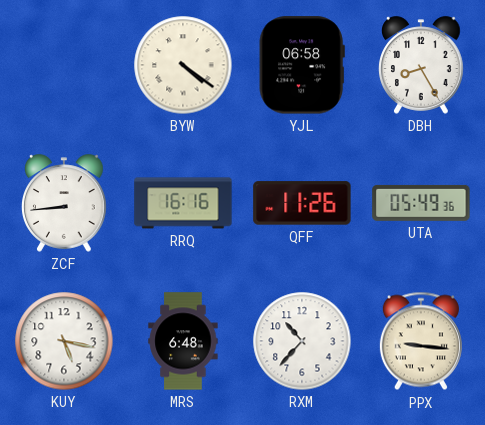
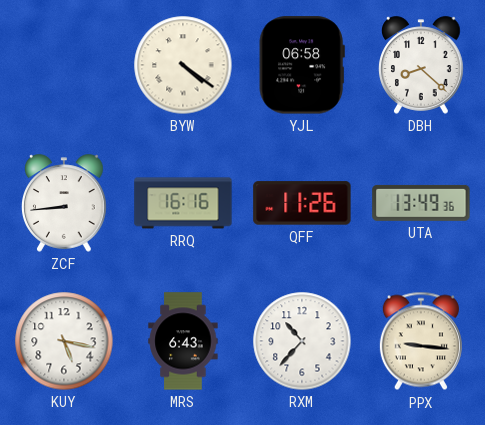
DBH: 8:25 -> 8:22 (421, 65)
UTA: 05:49 -> 13:49 (421, 203)
MRS: 6:48 -> 6:43 (183, 341)
